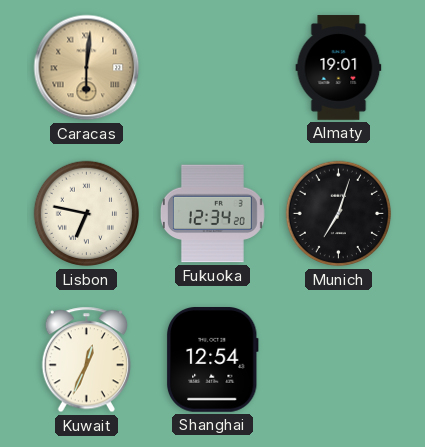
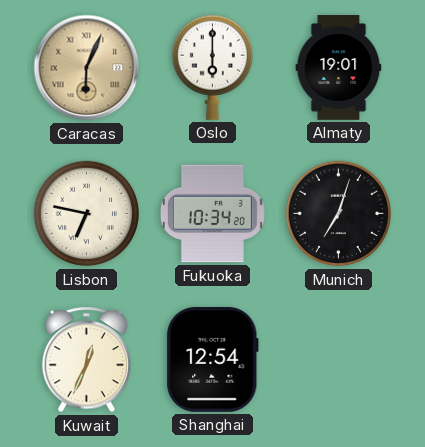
Caracas: 6:01 -> 6:04 (87, 68)
Oslo: none -> 6:00 (212, 67)
Fukuoka: 12:34 -> 10:34 (212, 214)
